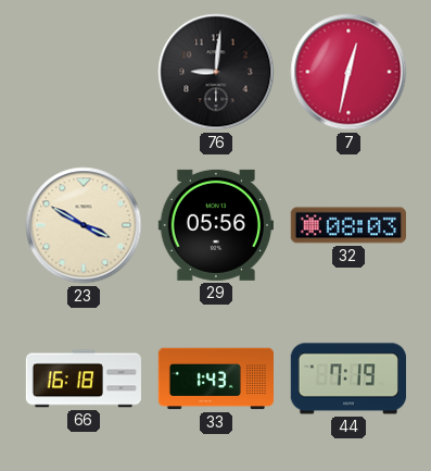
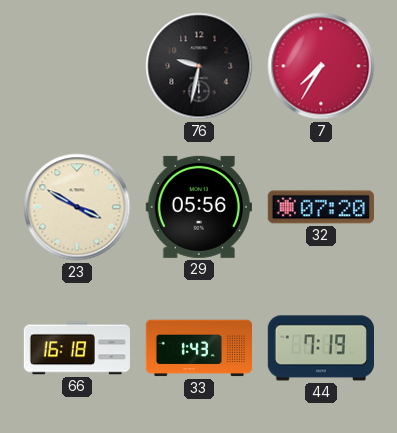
76: 9:01 -> 9:32 (199, 66)
7: 12:32 -> 7:35 (321, 66)
32: 08:03 -> 07:20 (320, 207)
